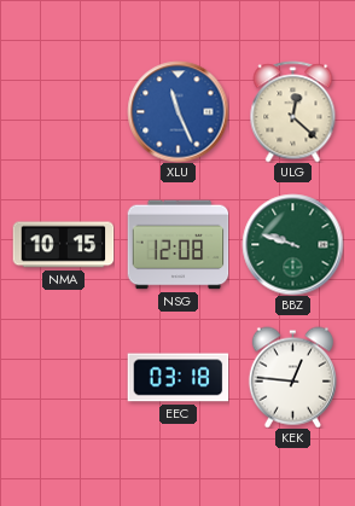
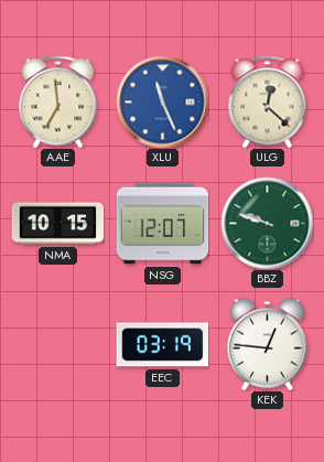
AAE: none -> 6:59 (58, 101)
NSG: 12:08 -> 12:07 (162, 224)
EEC: 03:18 -> 03:19 (162, 345)
